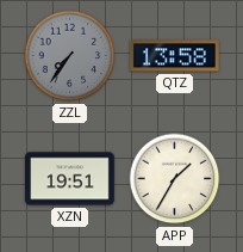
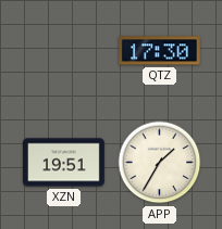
ZZL: 7:36 -> none (70, 56)
QTZ: 13:58 -> 17:30 (160, 51)
